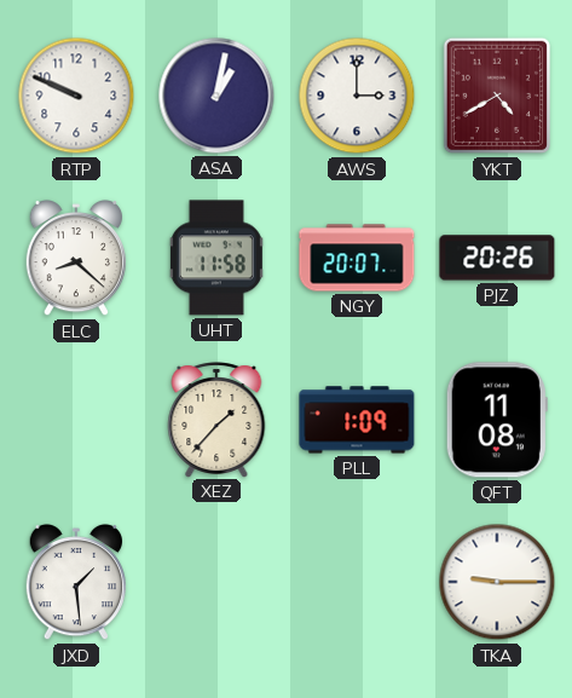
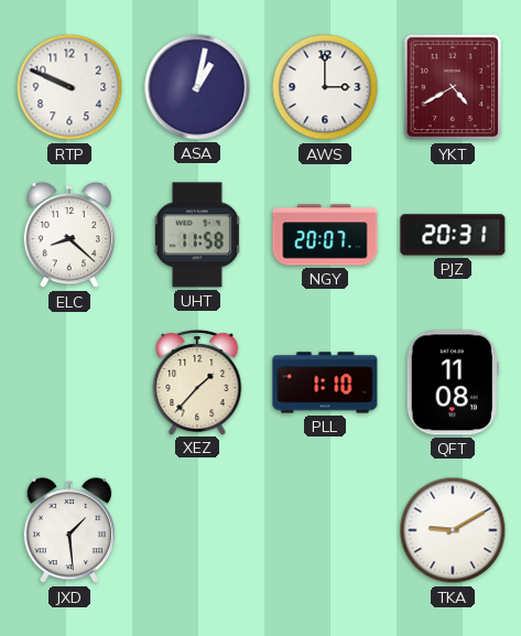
PJZ: 20:26 -> 20:31 (453, 235)
PLL: 1:09 -> 1:10 (325, 382)
TKA: 9:15 -> 9:10 (453, 530)
